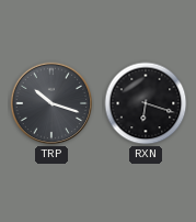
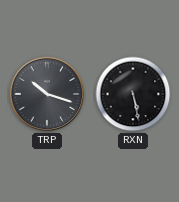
RXN: 6:18 -> 5:28 (133, 94)
